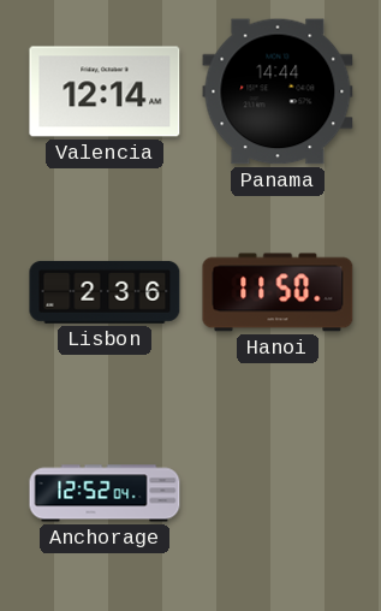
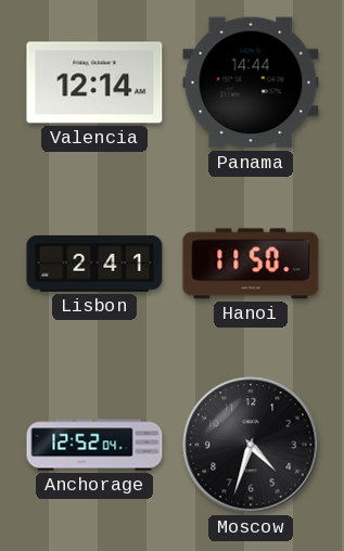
Lisbon: 2:36 -> 2:41 (94, 264)
Moscow: none -> 4:33 (251, 445)
